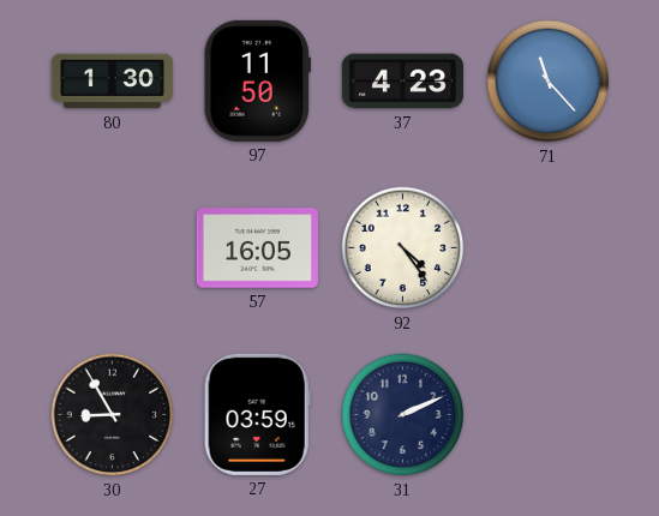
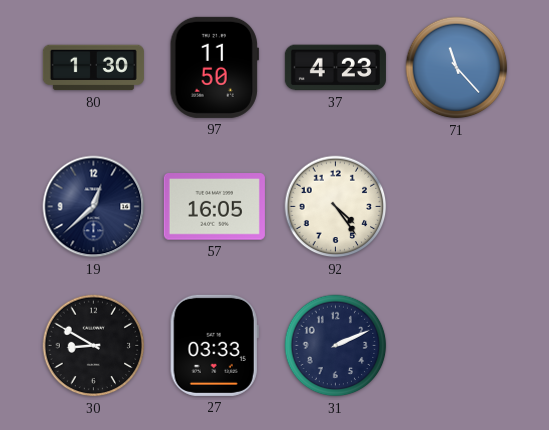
19: none -> 12:38 (94, 207)
30: 8:55 -> 8:50 (94, 346)
27: 03:59 -> 03:33 (214, 345)
